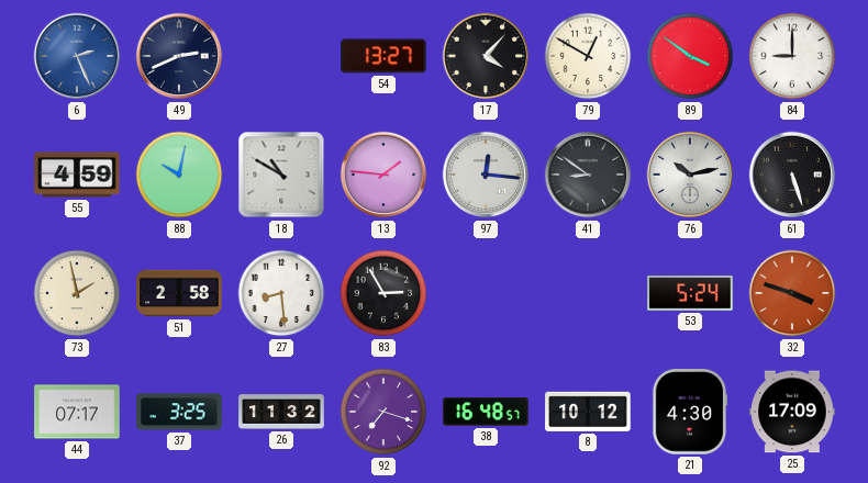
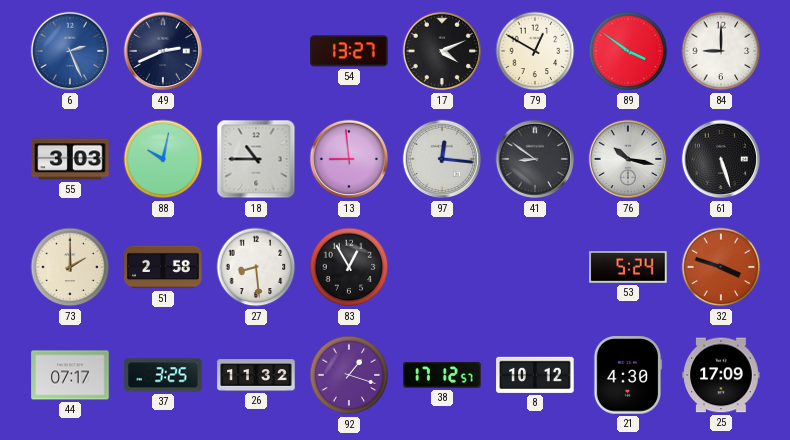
17: 4:07 -> 4:11 (442, 51)
55: 4:59 -> 3:03 (70, 159)
18: 10:50 -> 10:45 (256, 159)
13: 1:46 -> 8:59 (349, 159)
76: 10:13 -> 10:17 (628, 159)
73: 1:58 -> 2:00 (70, 267)
83: 2:55 -> 12:55 (349, 267)
92: 7:18 -> 1:18 (349, 375)
38: 16:48 -> 17:12 (442, 375)
